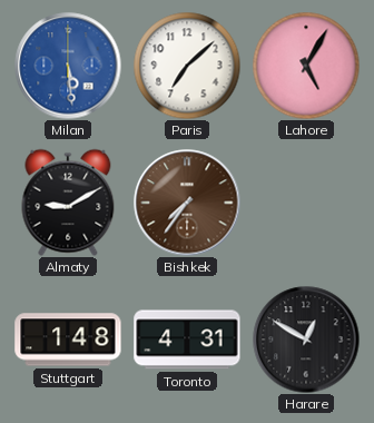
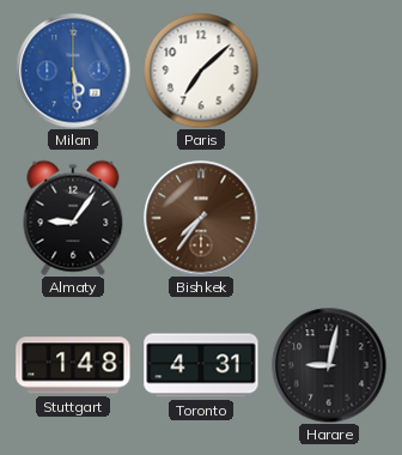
Lahore: 5:05 -> none (306, 66)
Almaty: 9:10 -> 9:06 (73, 218)
Harare: 12:50 -> 9:02 (329, 365)
